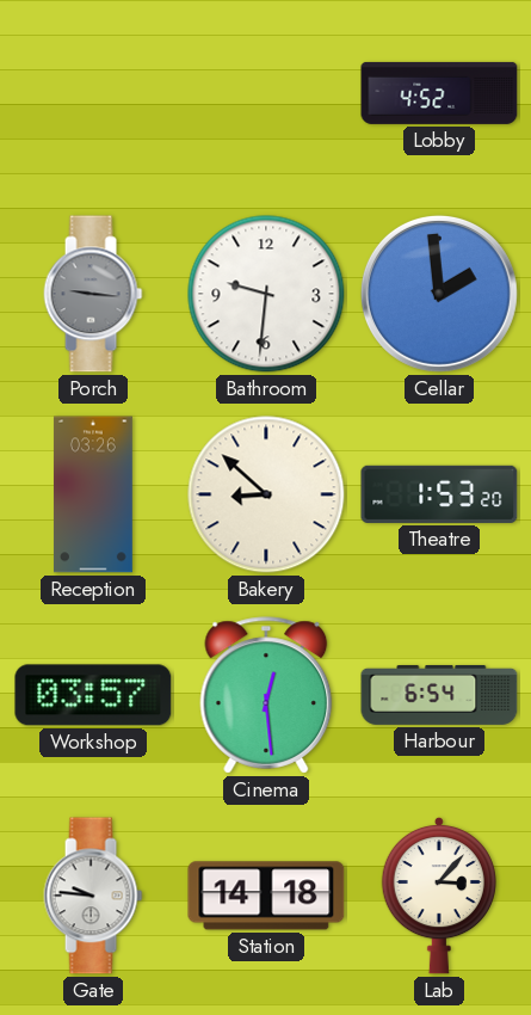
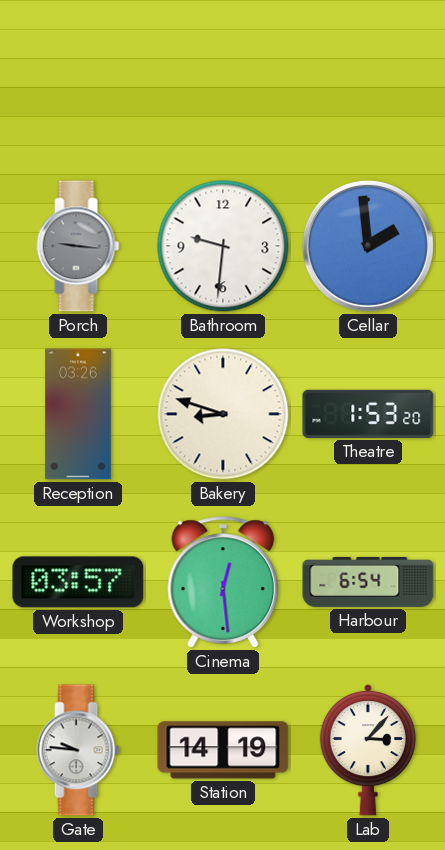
Lobby: 4:52 -> none (439, 93)
Bakery: 8:52 -> 8:48 (223, 414)
Station: 14:18 -> 14:19 (223, 750)
